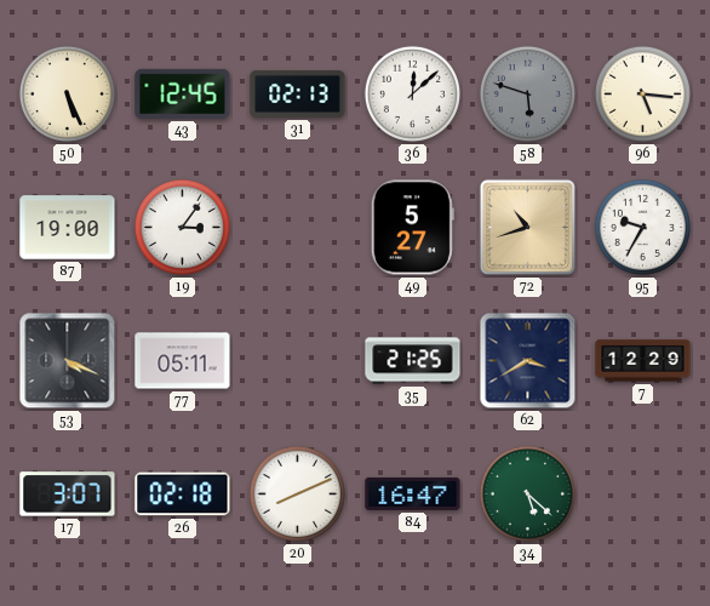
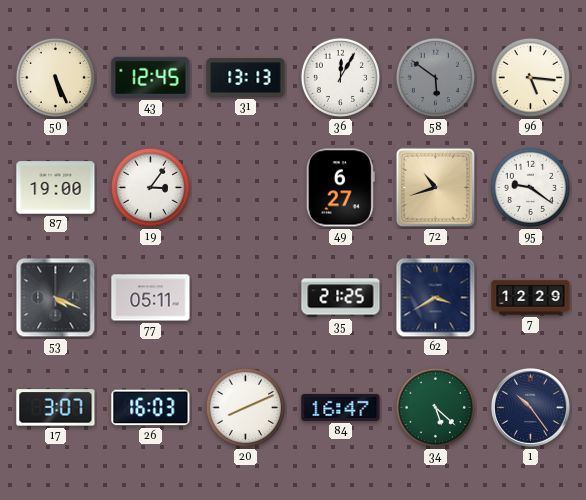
31: 02:13 -> 13:13 (246, 78)
36: 12:08 -> 12:05 (340, 77)
58: 5:48 -> 5:51 (435, 77)
49: 5:27 -> 6:27 (340, 188)
95: 9:35 -> 9:21 (530, 187)
26: 02:18 -> 16:03 (151, 408)
1: none -> 10:24 (530, 407)
